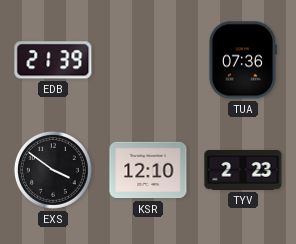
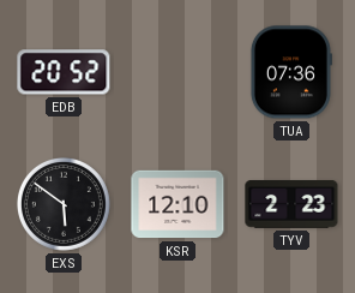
EDB: 21:39 -> 20:52 (64, 72)
EXS: 3:51 -> 5:51 (64, 204)
